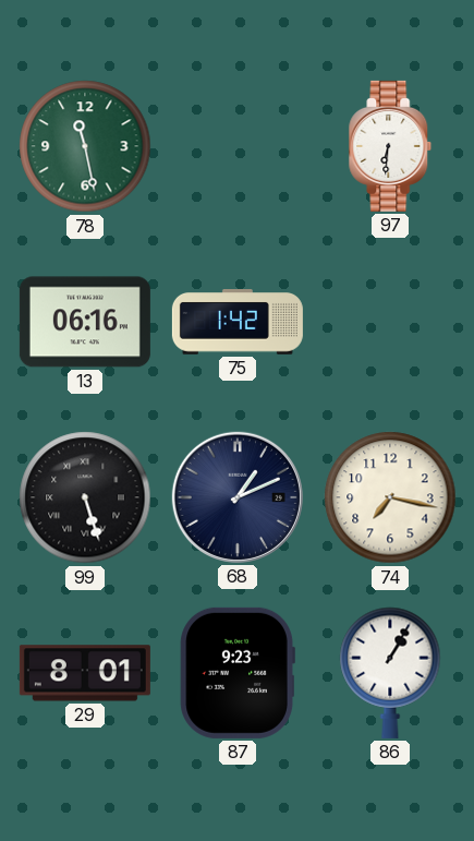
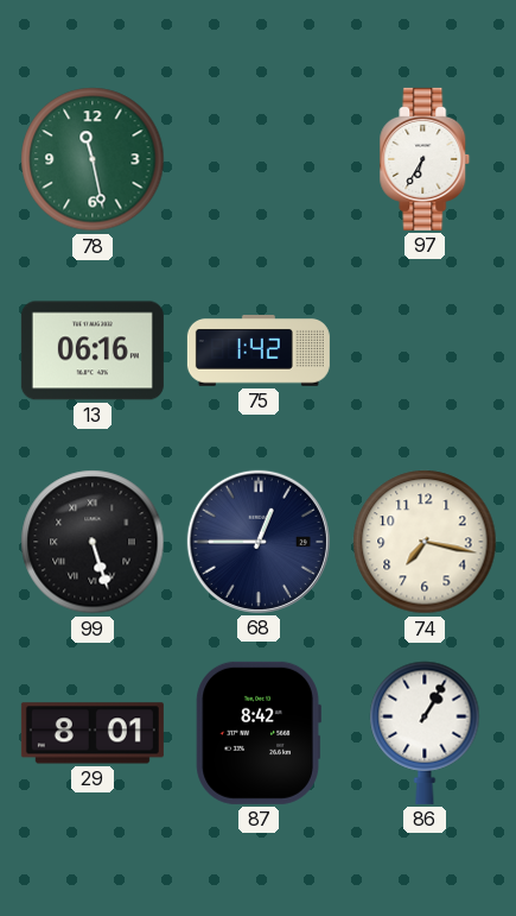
97: 6:31 -> 6:35 (425, 159)
68: 1:11 -> 12:45 (259, 542)
87: 9:23 -> 8:42 (259, 733)
